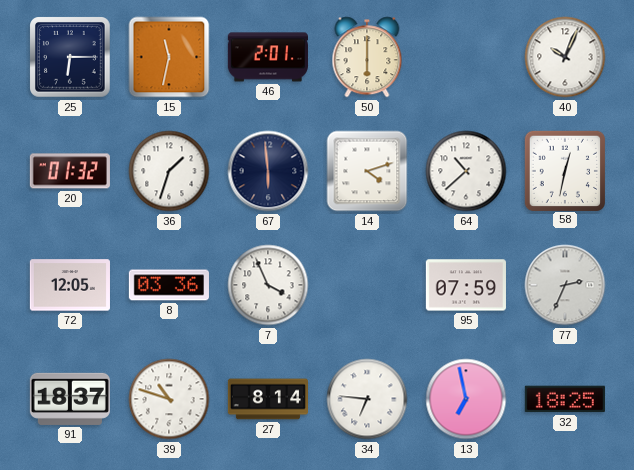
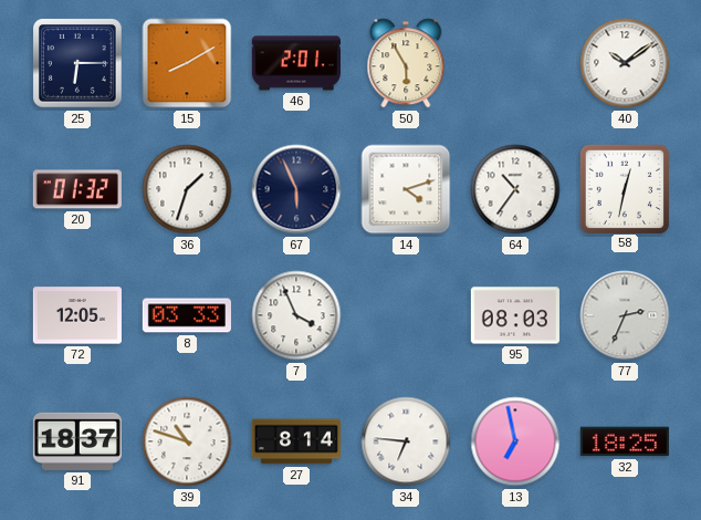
15: 11:32 -> 8:10 (187, 63)
50: 6:00 -> 5:55 (406, 63)
40: 10:04 -> 10:09 (625, 63)
67: 5:59 -> 5:56 (296, 189)
64: 10:38 -> 10:36 (515, 189)
8: 03:36 -> 03:33 (187, 315)
95: 07:59 -> 08:03 (515, 315)
